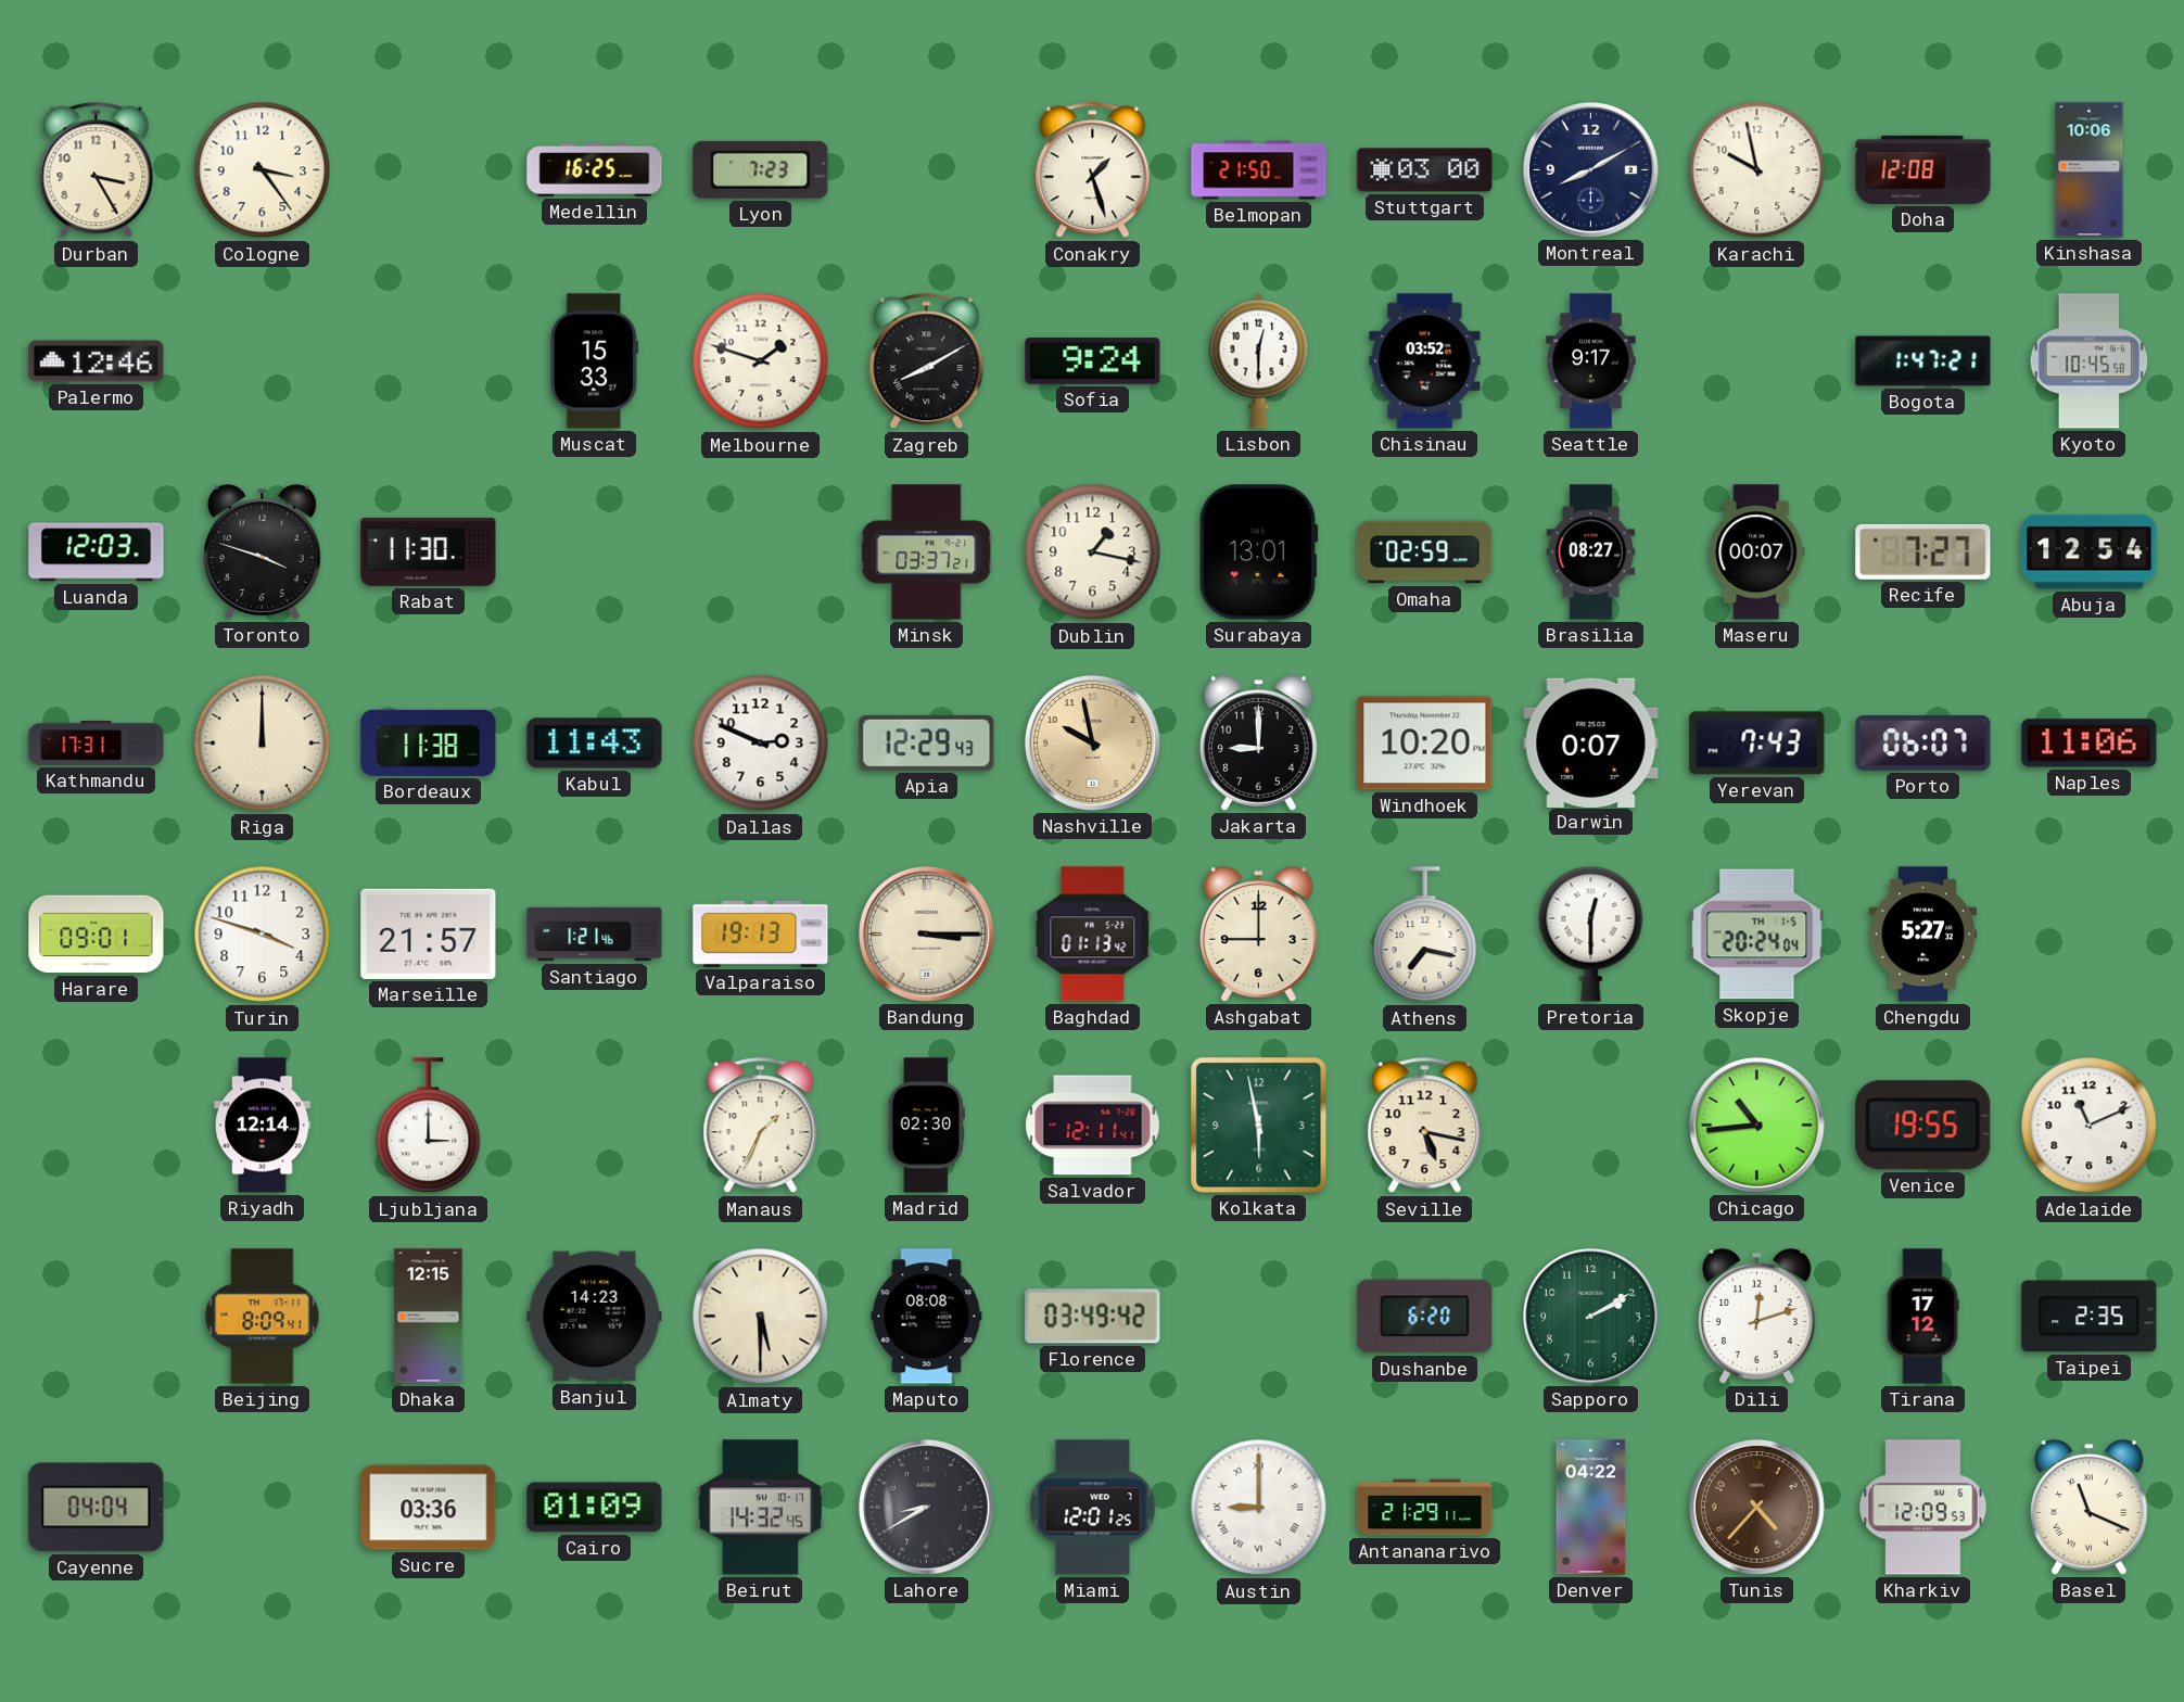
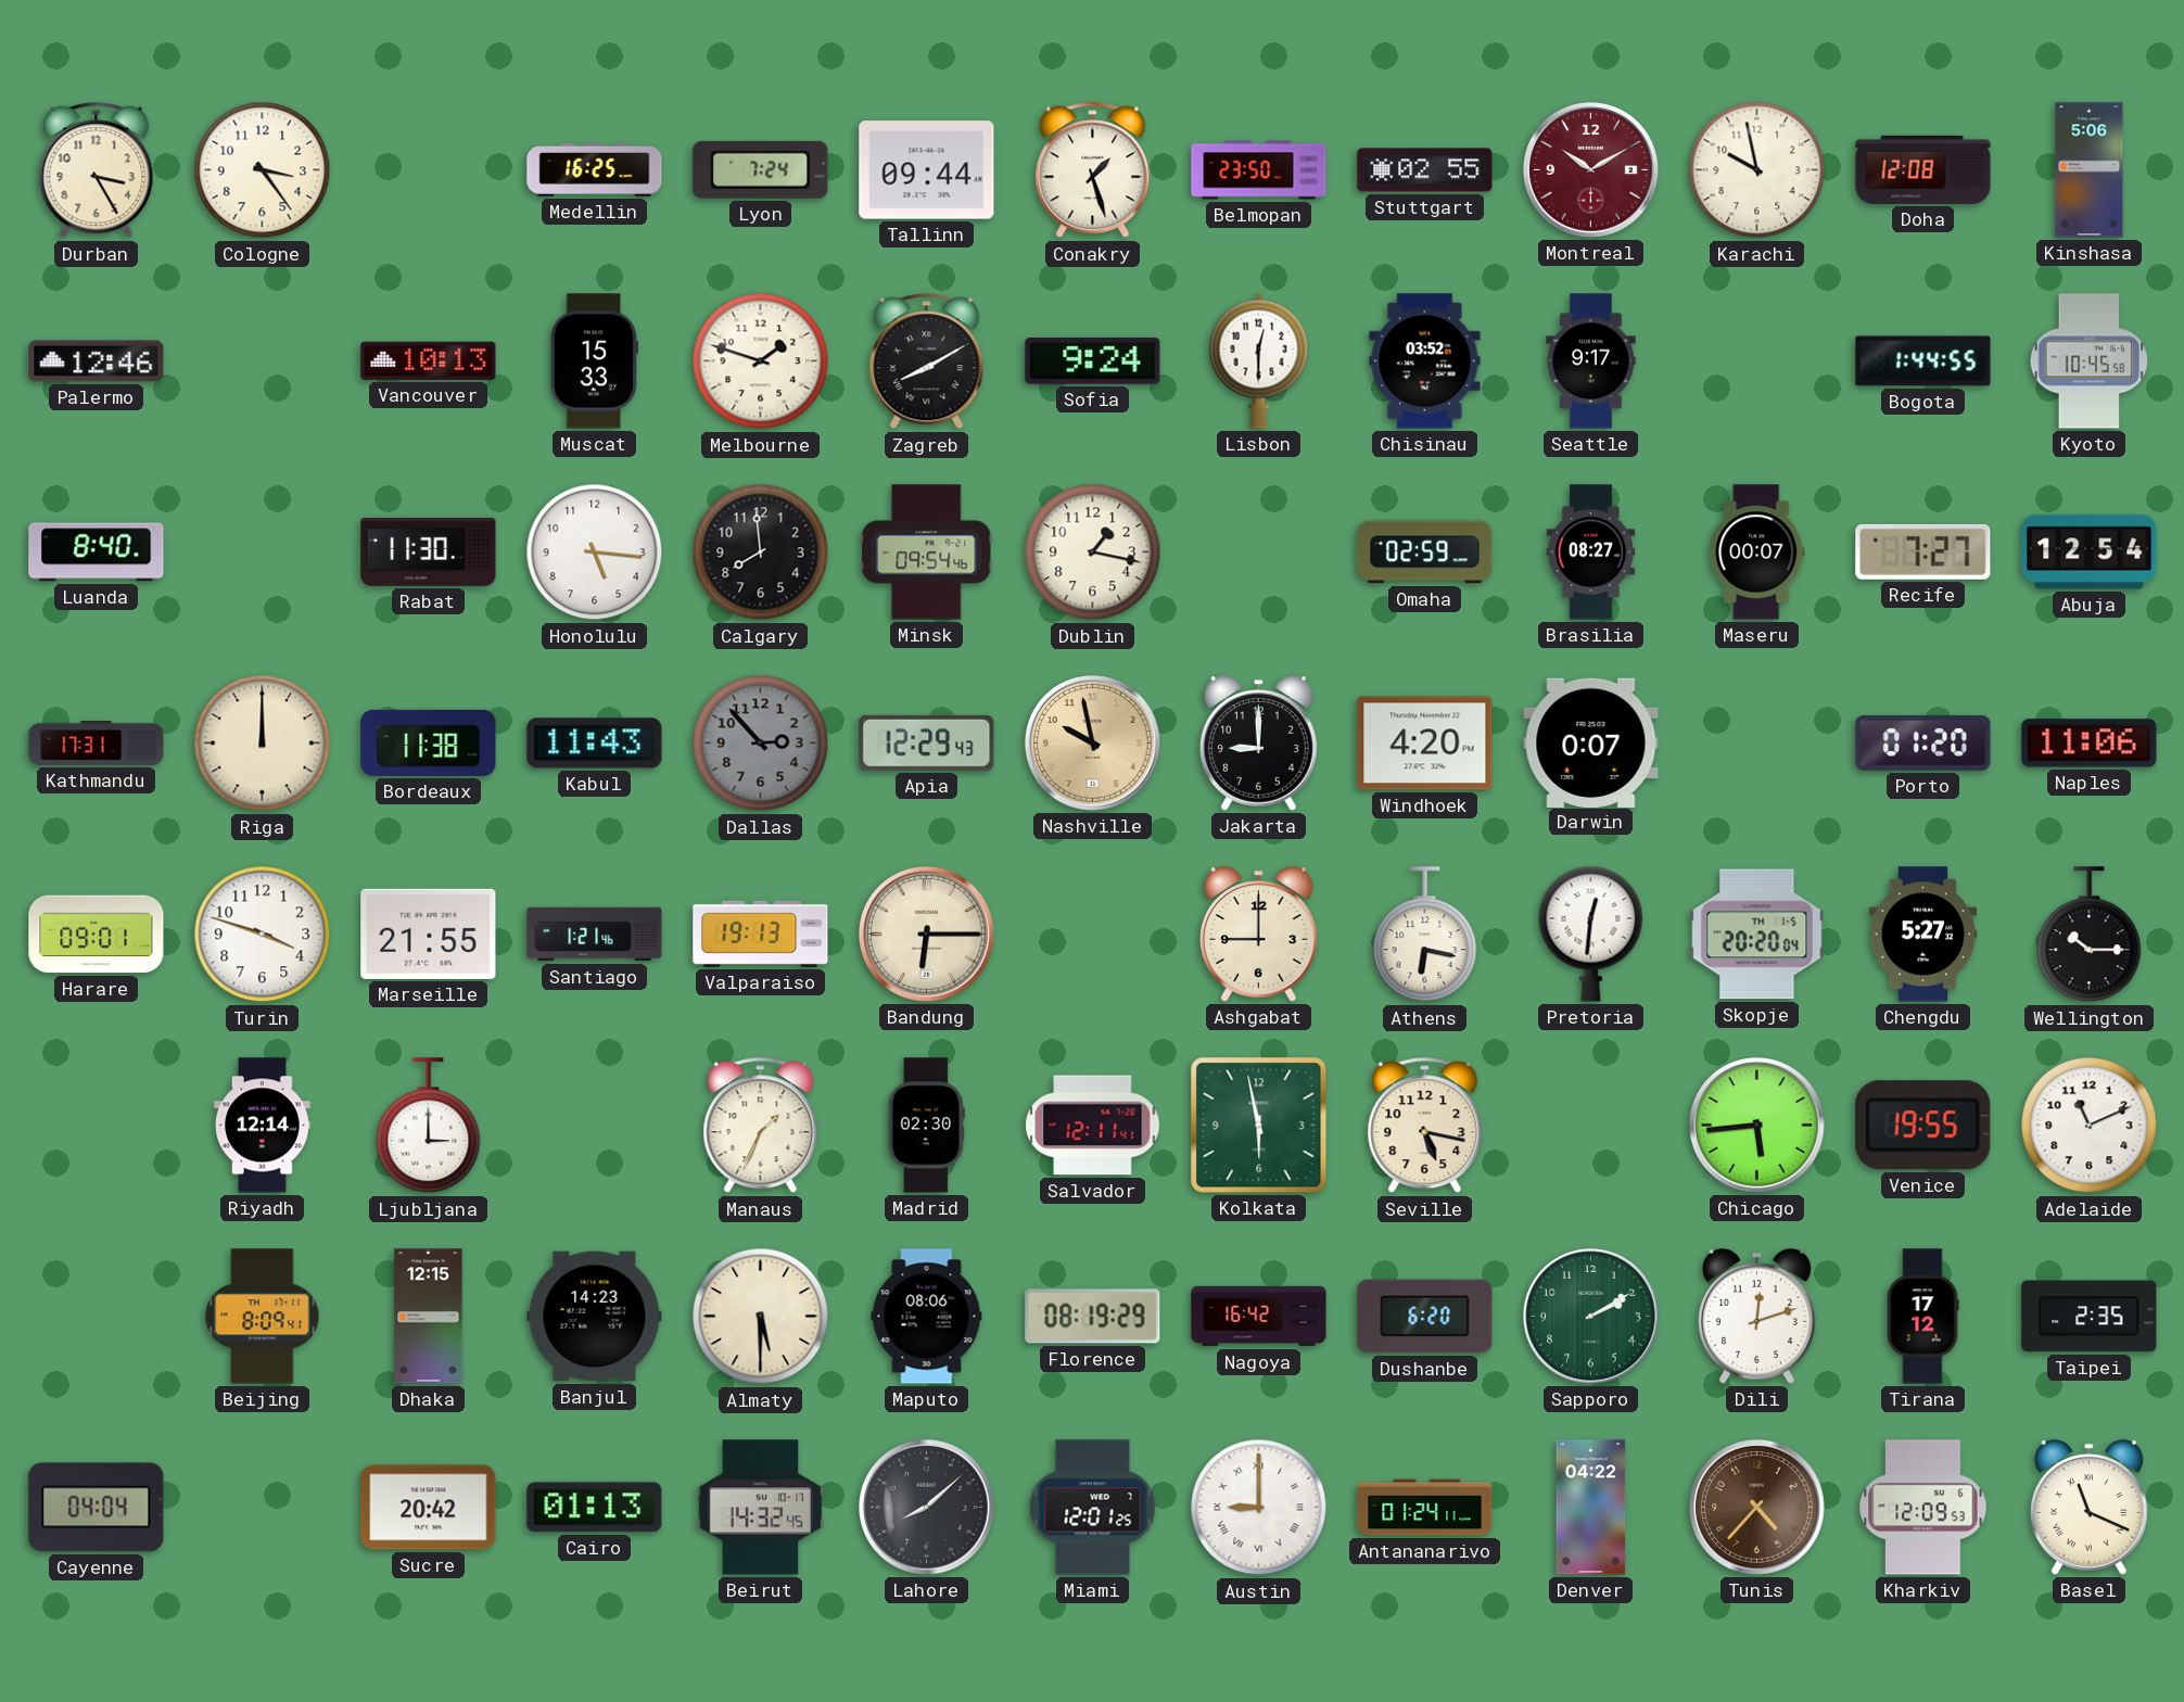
Lyon: 7:23 -> 7:24 (761, 169)
Tallinn: none -> 09:44 (927, 170)
Belmopan: 21:50 -> 23:50 (1259, 170)
Stuttgart: 03:00 -> 02:55 (1425, 170)
Montreal: 8:10 -> 10:10 (1591, 170)
Montreal dial: navy -> burgundy (1591, 170)
Kinshasa: 10:06 -> 5:06 (2090, 170)
Vancouver: none -> 10:13 (429, 360)
Bogota: 1:47 -> 1:44 (1923, 361)
Luanda: 12:03 -> 8:40 (97, 552)
Toronto: 3:48 -> none (262, 552)
Honolulu: none -> 5:16 (595, 552)
Calgary: none -> 7:59 (761, 552)
Minsk: 03:37 -> 09:54 (927, 552)
Surabaya: 13:01 -> none (1258, 552)
Dallas: 2:49 -> 2:53 (761, 744)
Dallas dial: white -> grey (761, 744)
Windhoek: 10:20 -> 4:20 (1425, 744)
Yerevan: 7:43 -> none (1757, 744)
Porto: 06:07 -> 01:20 (1923, 742)
Marseille: 21:57 -> 21:55 (429, 933)
Bandung: 3:15 -> 6:15 (927, 935)
Baghdad: 01:13 -> none (1093, 935)
Athens: 7:17 -> 6:17 (1425, 935)
Pretoria: 12:30 -> 12:31 (1591, 933)
Skopje: 20:24 -> 20:20 (1757, 935)
Wellington: none -> 10:15 (2090, 935)
Chicago: 10:44 -> 5:44 (1757, 1126)
Maputo: 08:08 -> 08:06 (927, 1317)
Florence: 03:49 -> 08:19 (1093, 1317)
Nagoya: none -> 16:42 (1259, 1317)
Sucre: 03:36 -> 20:42 (429, 1508)
Cairo: 01:09 -> 01:13 (595, 1508)
Lahore: 8:40 -> 8:08 (927, 1508)
Antananarivo: 21:29 -> 01:24 (1425, 1508)
